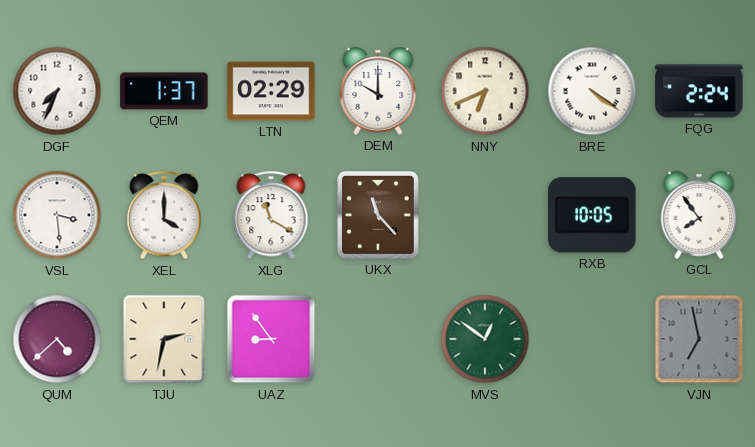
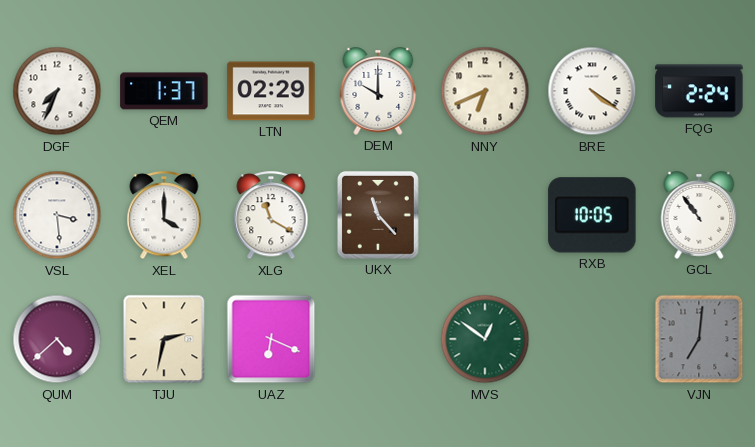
GCL: 7:54 -> 10:54 (699, 215)
UAZ: 8:54 -> 6:19 (271, 339)
VJN: 6:58 -> 7:01 (699, 339)
